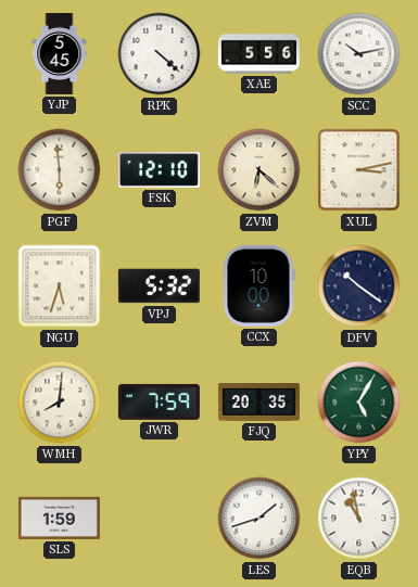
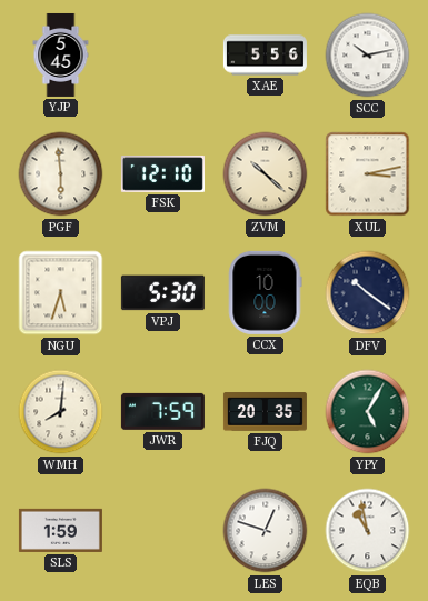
RPK: 4:22 -> none (160, 54)
ZVM: 6:22 -> 10:22 (266, 174)
VPJ: 5:32 -> 5:30 (162, 293)
LES: 1:42 -> 12:48 (266, 531)
